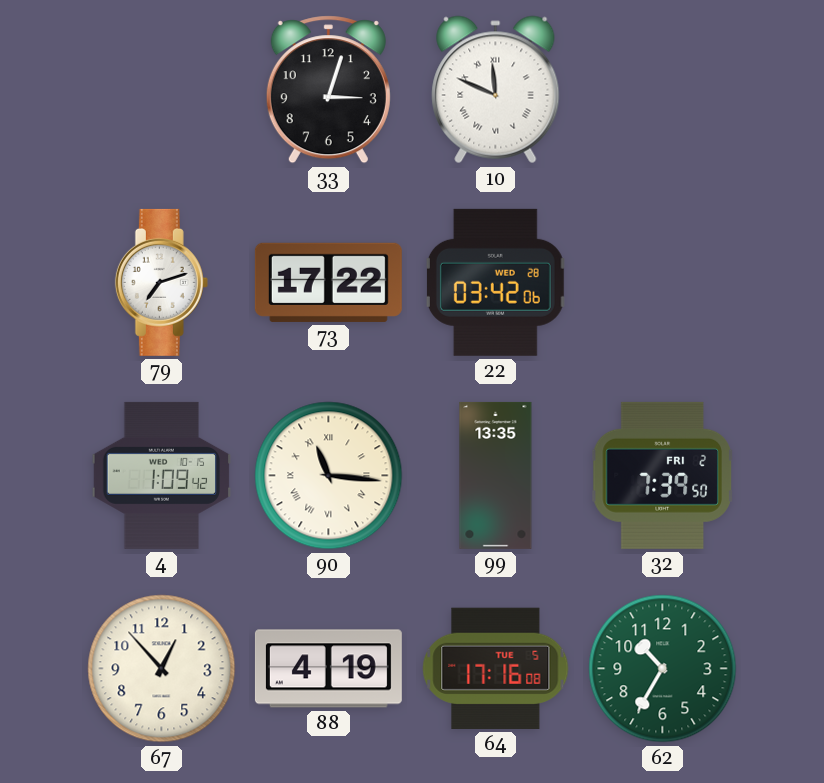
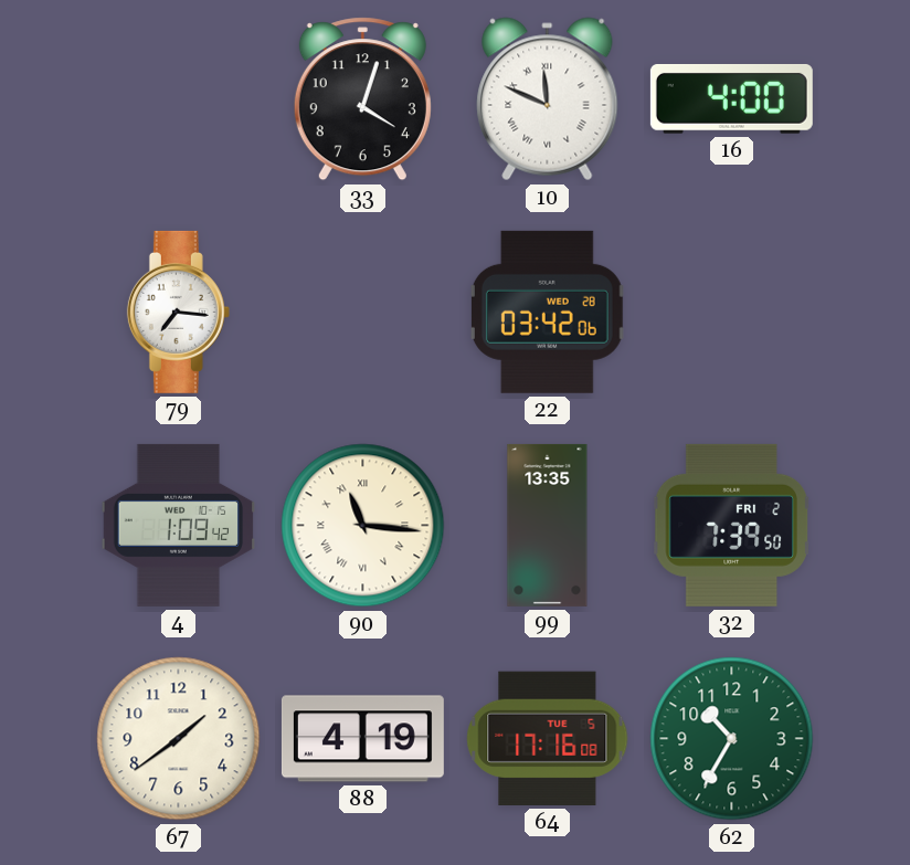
33: 3:03 -> 4:03 (362, 99)
16: none -> 4:00 (731, 98)
79: 7:12 -> 7:16 (178, 312)
73: 17:22 -> none (328, 282)
67: 12:53 -> 1:39 (179, 739)
